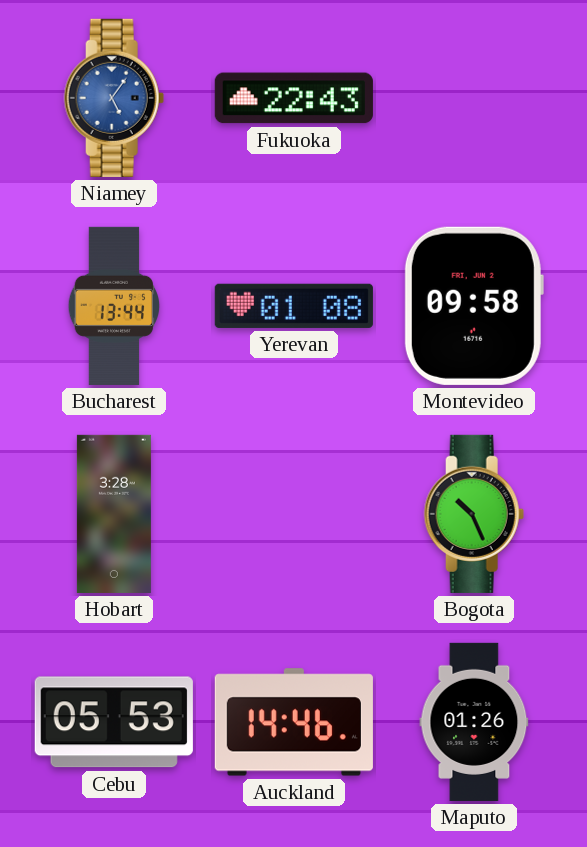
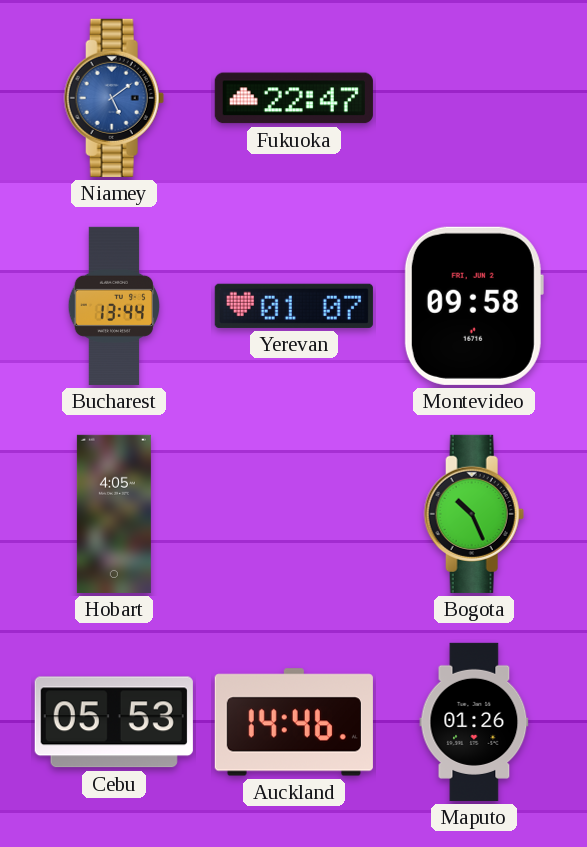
Niamey: 5:06 -> 5:09 (114, 98)
Fukuoka: 22:43 -> 22:47 (294, 98)
Yerevan: 01:08 -> 01:07 (294, 306)
Hobart: 3:28 -> 4:05 (114, 514)
